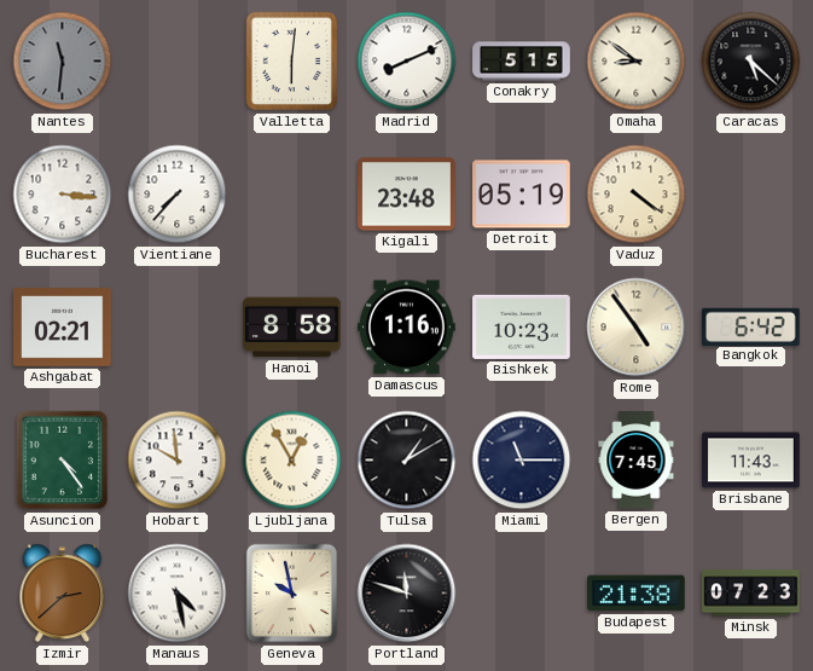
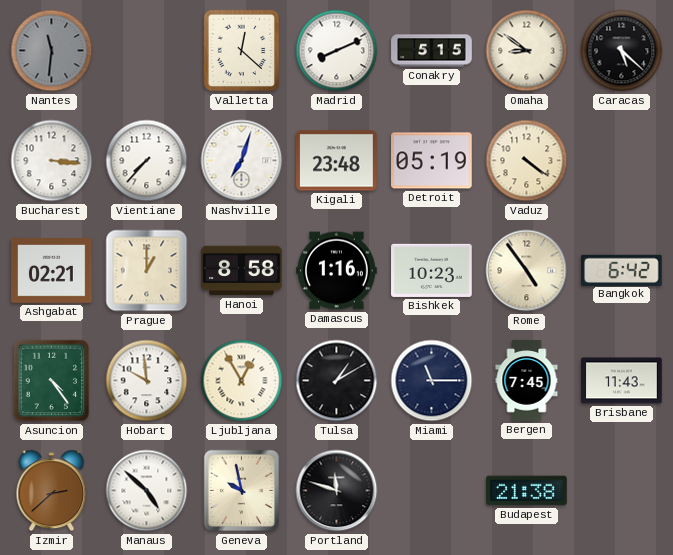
Valletta: 6:01 -> 12:22 (242, 51)
Nashville: none -> 7:03 (242, 161)
Prague: none -> 1:00 (147, 271)
Manaus: 4:28 -> 4:52 (147, 491)
Minsk: 07:23 -> none (751, 594)
